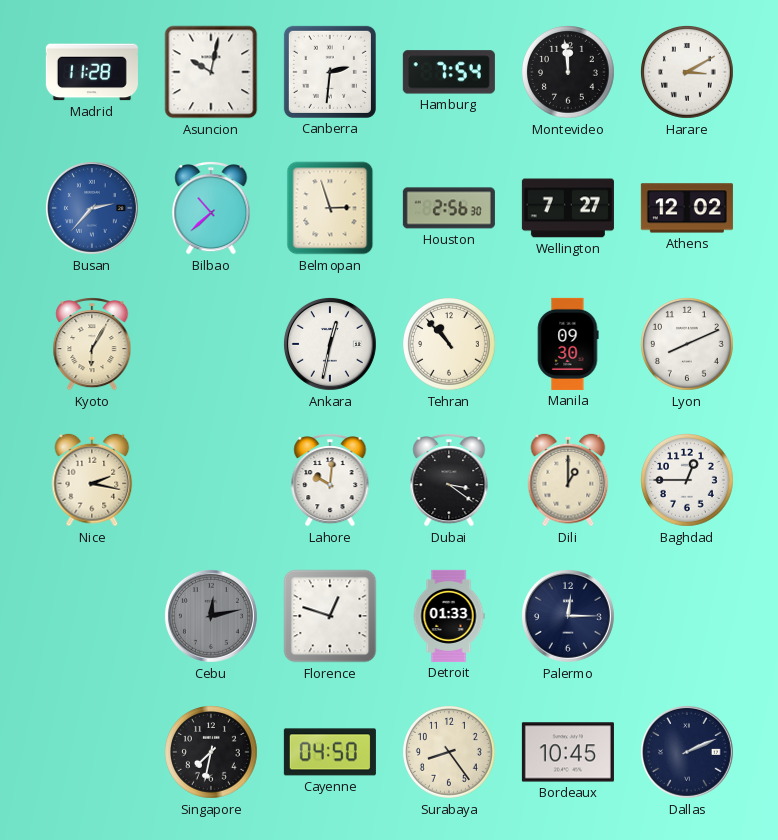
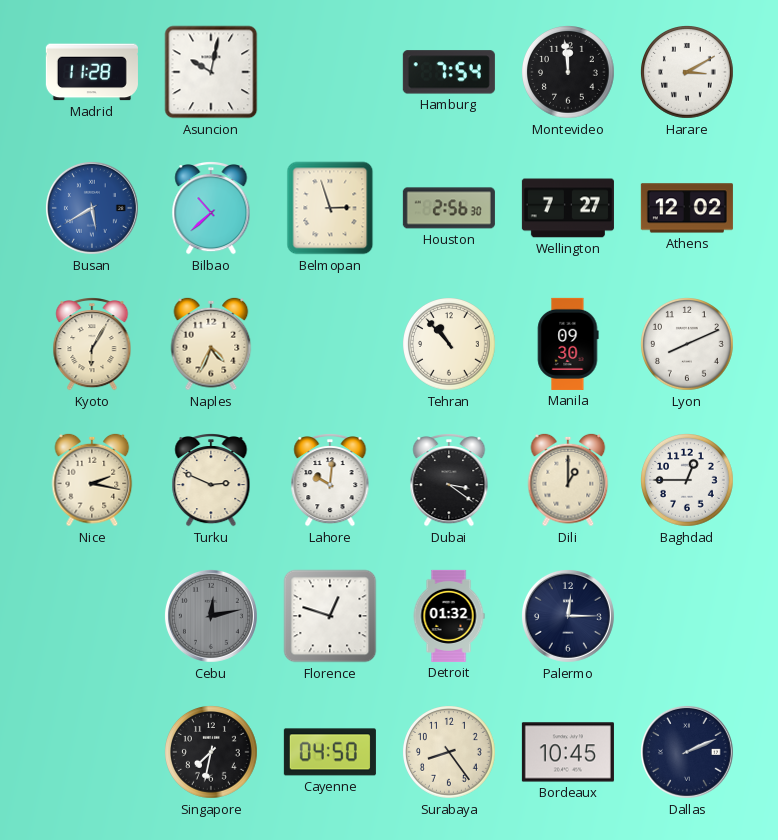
Canberra: 2:31 -> none (330, 72)
Busan: 2:37 -> 5:40 (92, 208)
Naples: none -> 4:34 (211, 344)
Ankara: 12:32 -> none (330, 344)
Turku: none -> 2:49 (211, 481)
Detroit: 01:33 -> 01:32 (449, 616)
